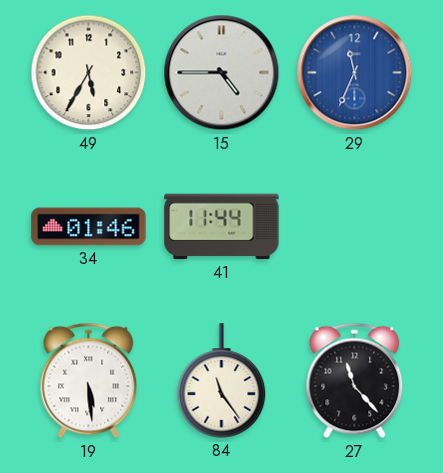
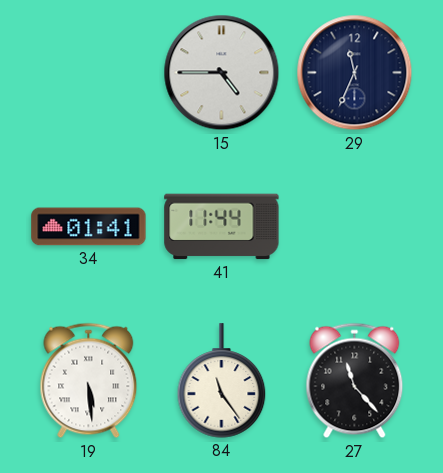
49: 5:35 -> none (89, 73)
29 dial: blue -> navy (355, 73)
34: 01:46 -> 01:41 (89, 227)
